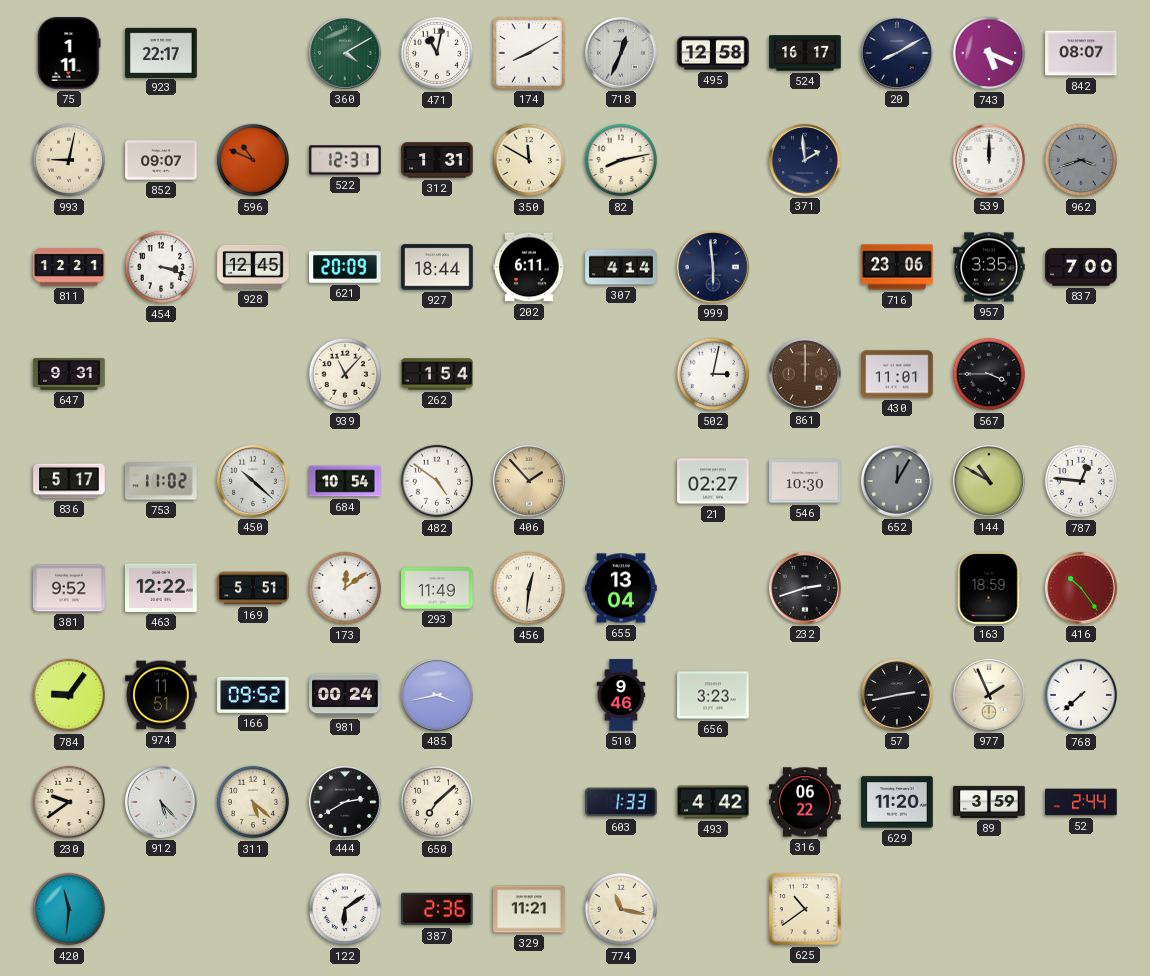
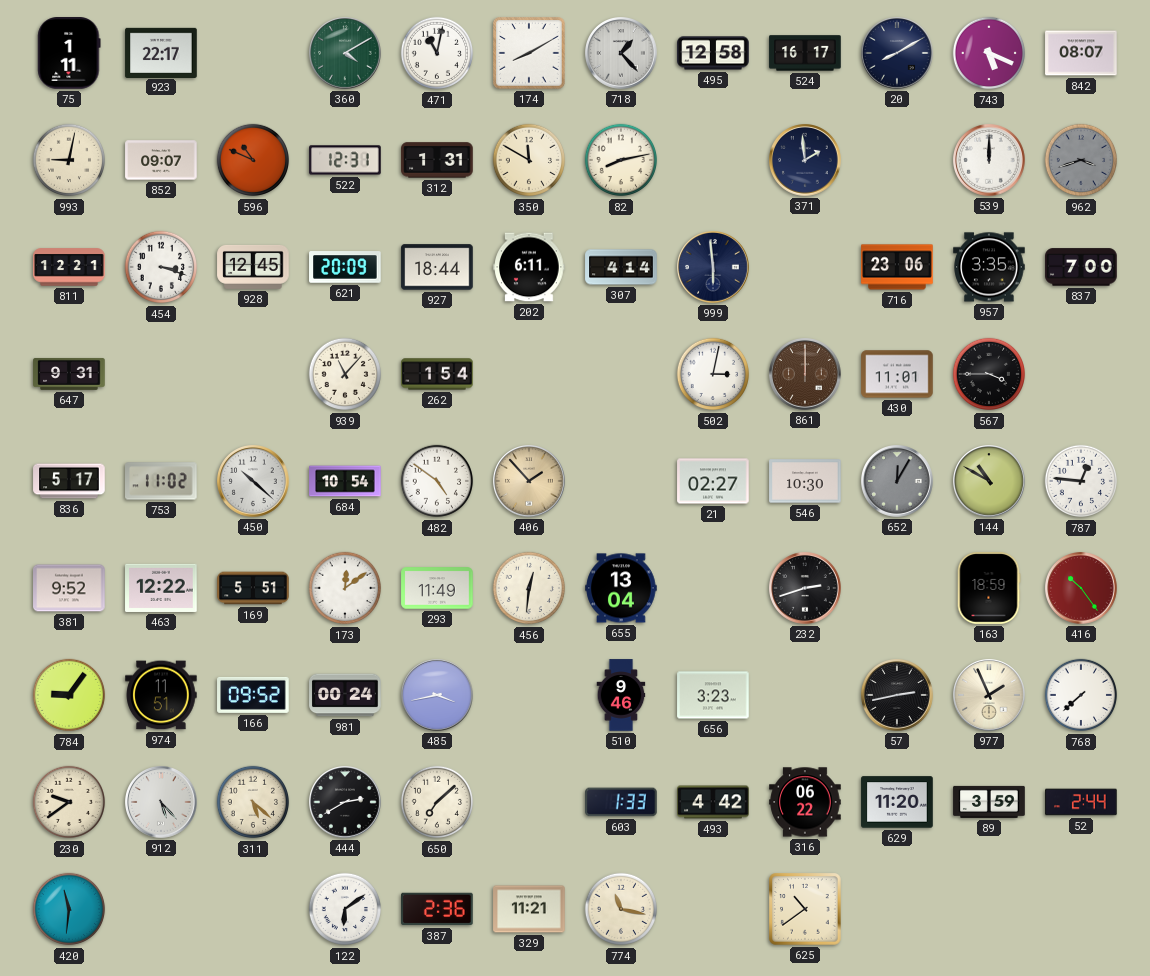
718: 12:34 -> 1:23 (622, 54)
